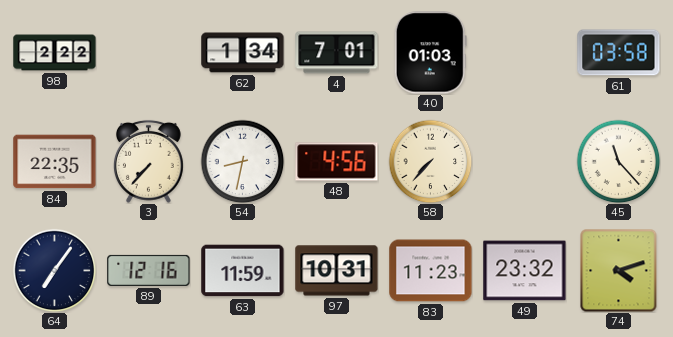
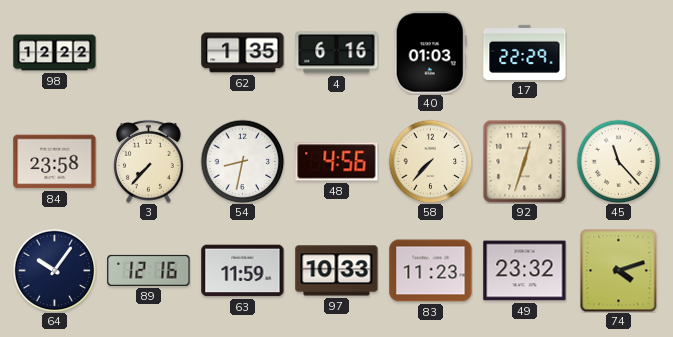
98: 2:22 -> 12:22 (55, 53)
62: 1:34 -> 1:35 (243, 53)
4: 7:01 -> 6:16 (337, 53)
17: none -> 22:29 (525, 52)
61: 03:58 -> none (619, 53)
84: 22:35 -> 23:58 (55, 162)
92: none -> 12:33 (524, 161)
64: 7:06 -> 10:06 (54, 270)
97: 10:31 -> 10:33 (337, 271)
